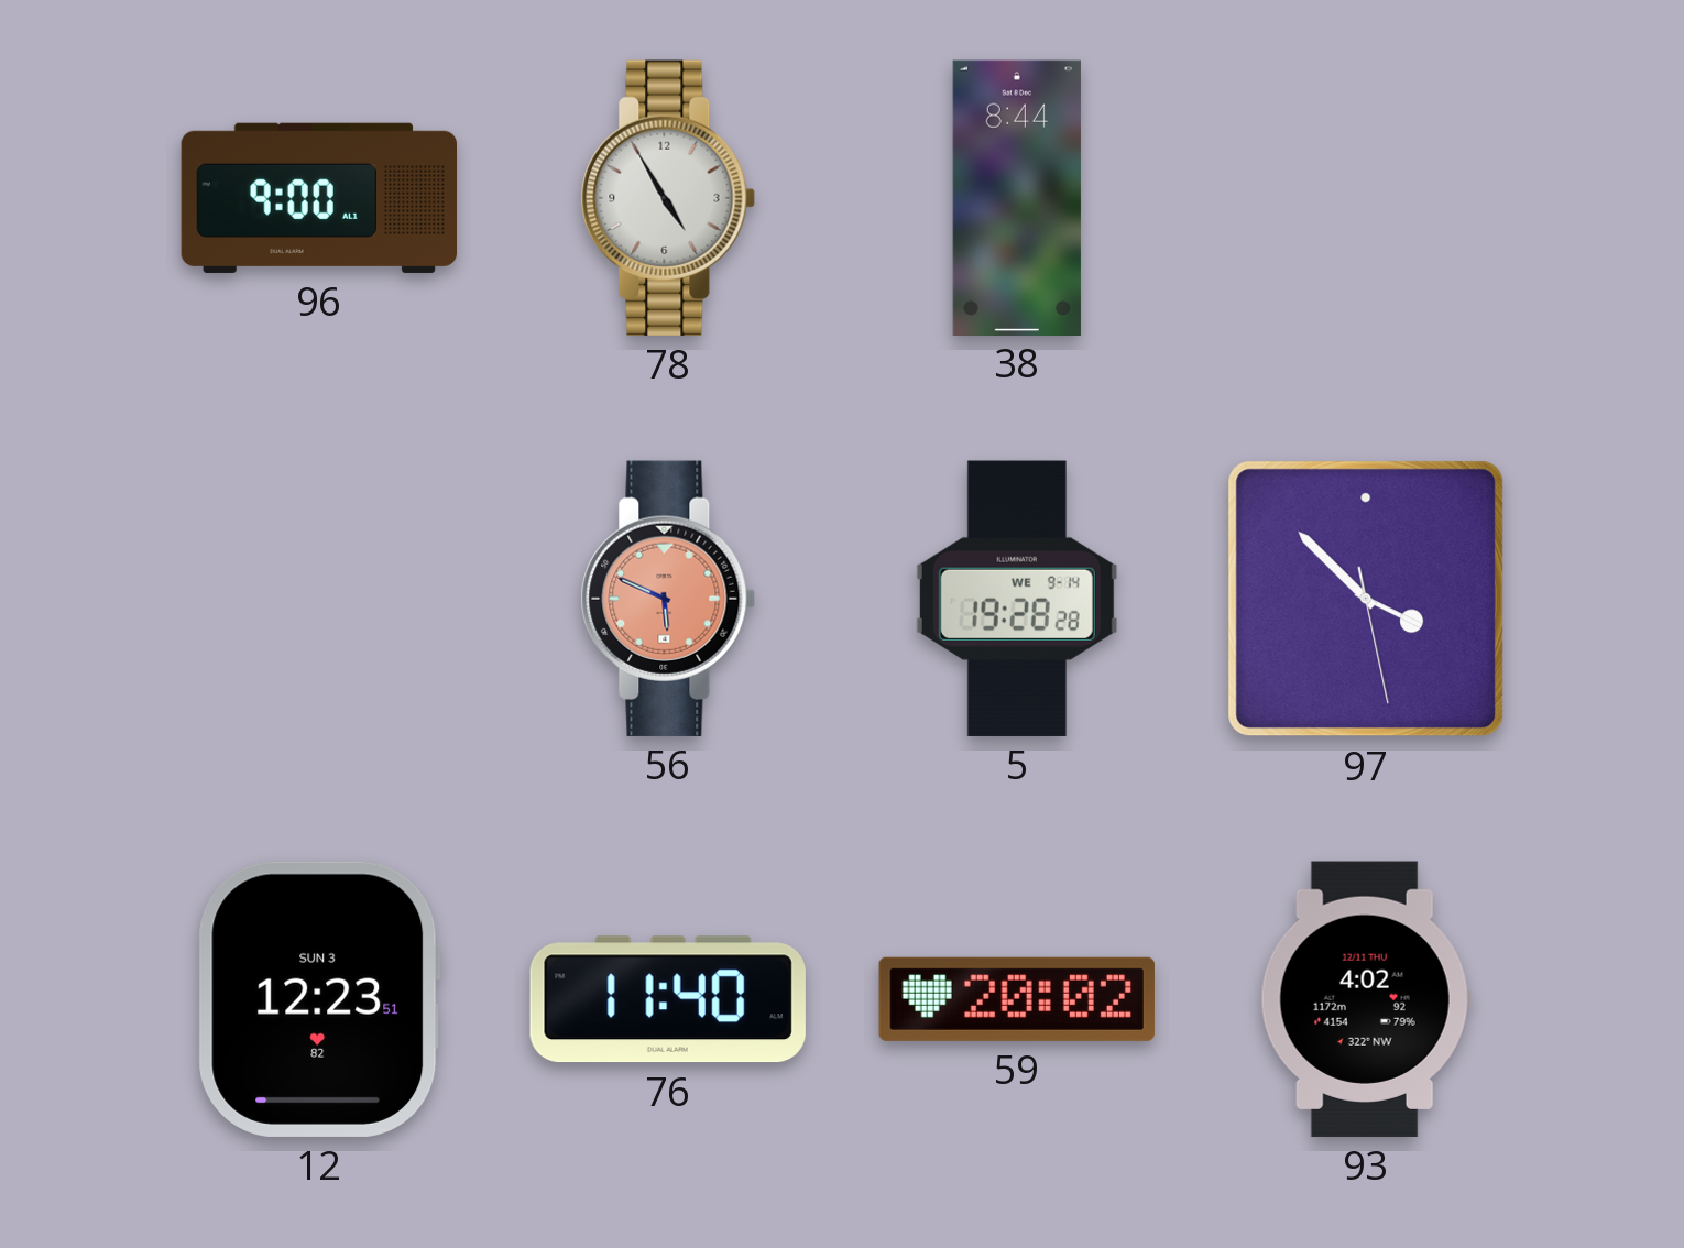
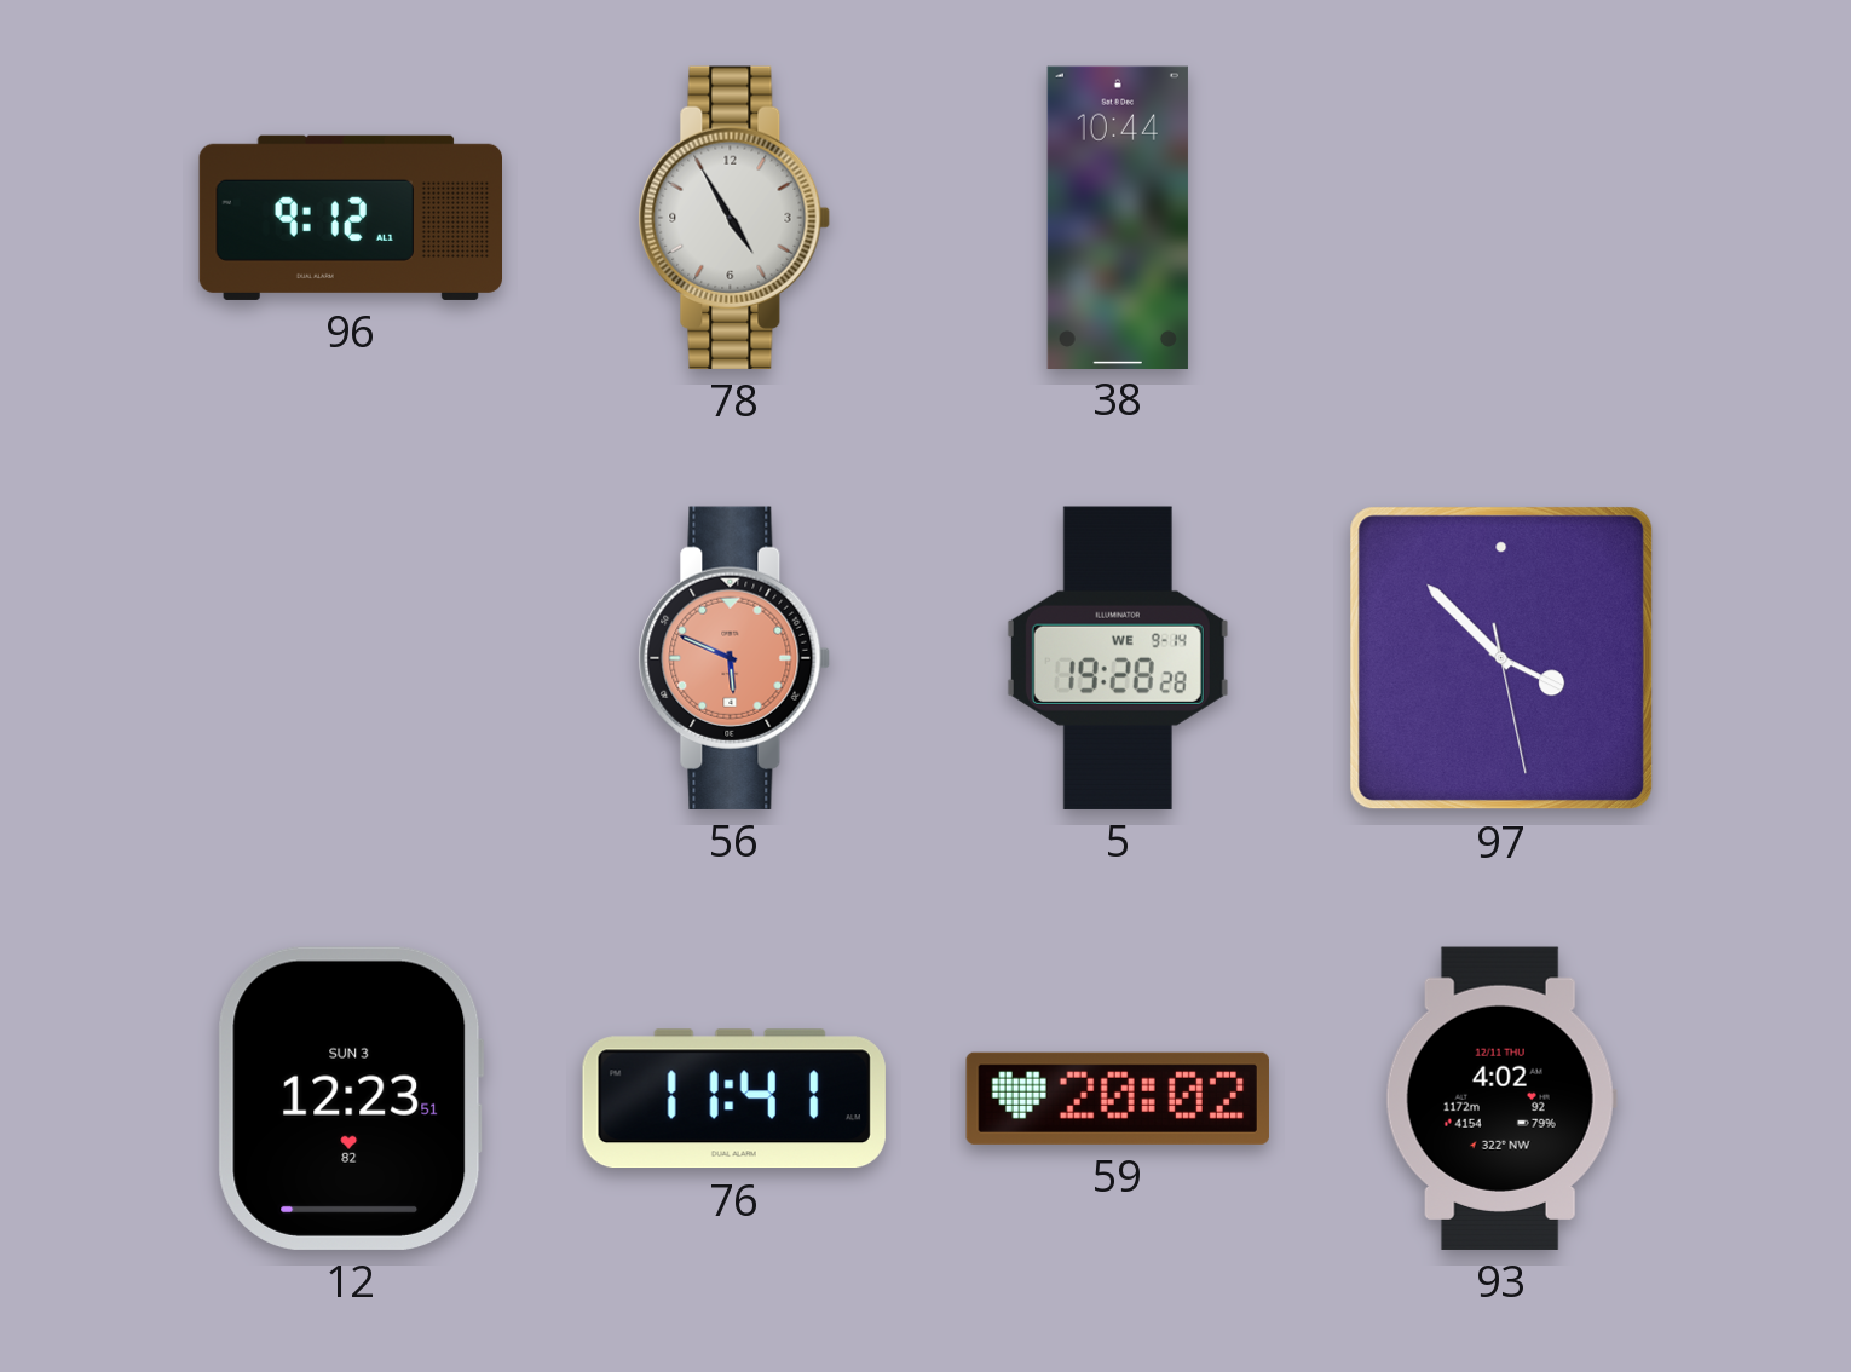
96: 9:00 -> 9:12 (350, 218)
38: 8:44 -> 10:44 (1118, 217)
76: 11:40 -> 11:41 (734, 1099)
